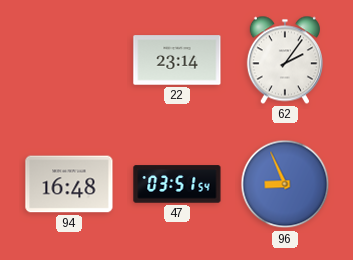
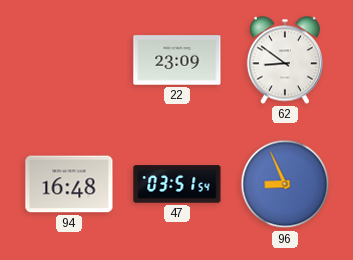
22: 23:14 -> 23:09 (177, 60)
62: 2:06 -> 8:51 (285, 60)
